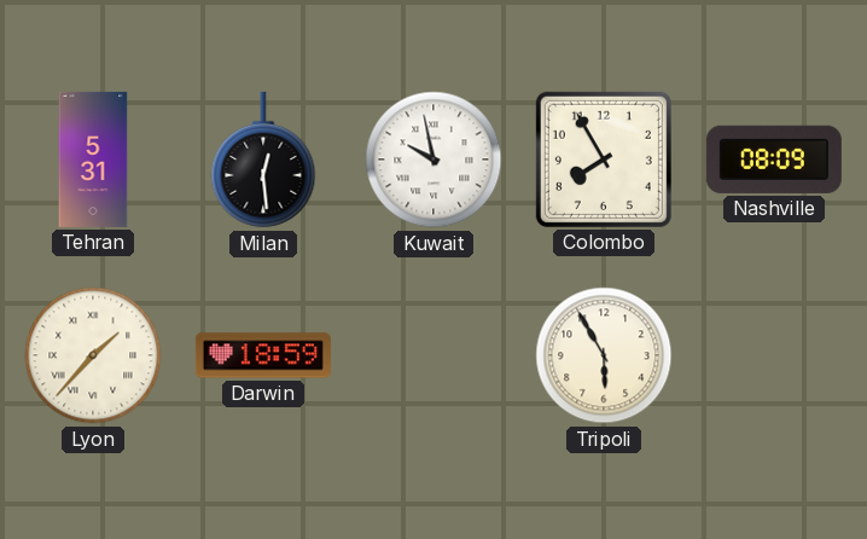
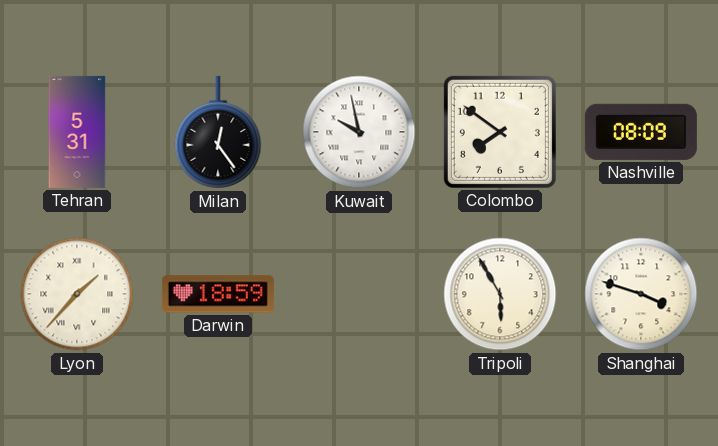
Milan: 12:29 -> 12:24 (218, 132)
Colombo: 7:55 -> 7:51 (500, 132)
Shanghai: none -> 3:48 (641, 294)
